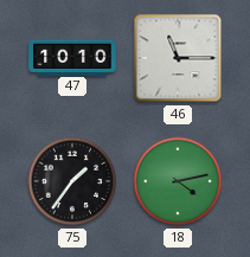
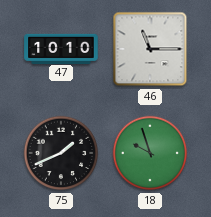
75: 1:36 -> 1:41 (61, 153)
18: 4:13 -> 9:57 (150, 153)
